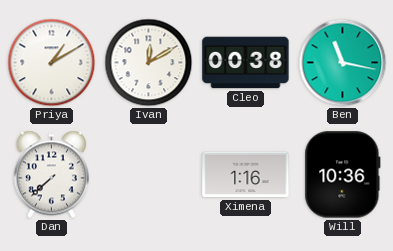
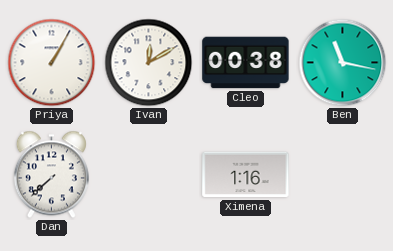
Priya: 1:10 -> 1:05 (52, 63)
Will: 10:36 -> none (343, 175)
